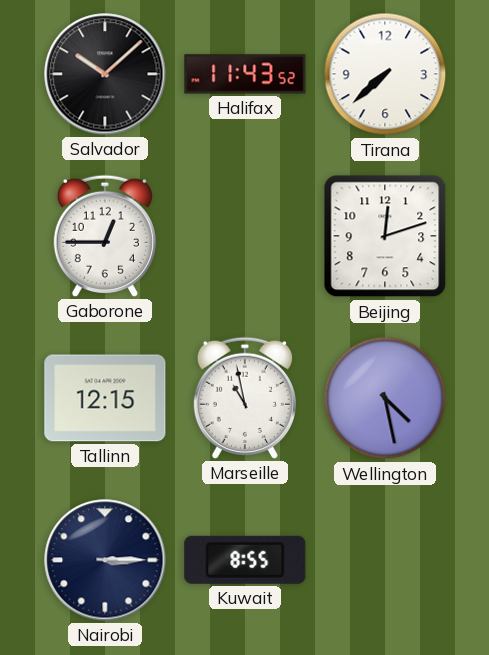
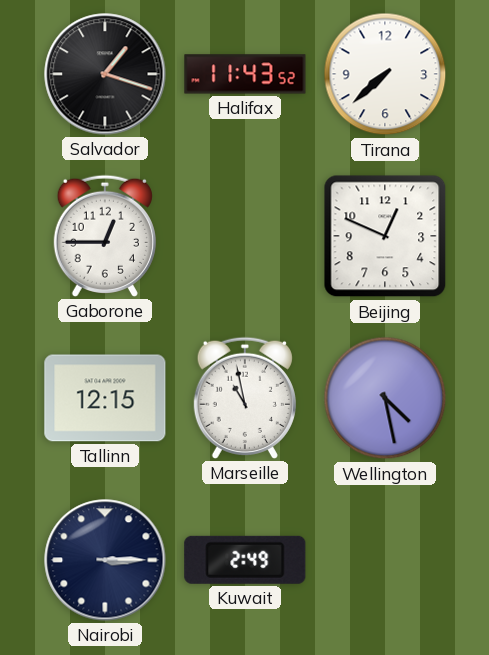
Salvador: 10:08 -> 1:18 (105, 74)
Beijing: 12:12 -> 12:49 (385, 236)
Kuwait: 8:55 -> 2:49 (245, 560)
